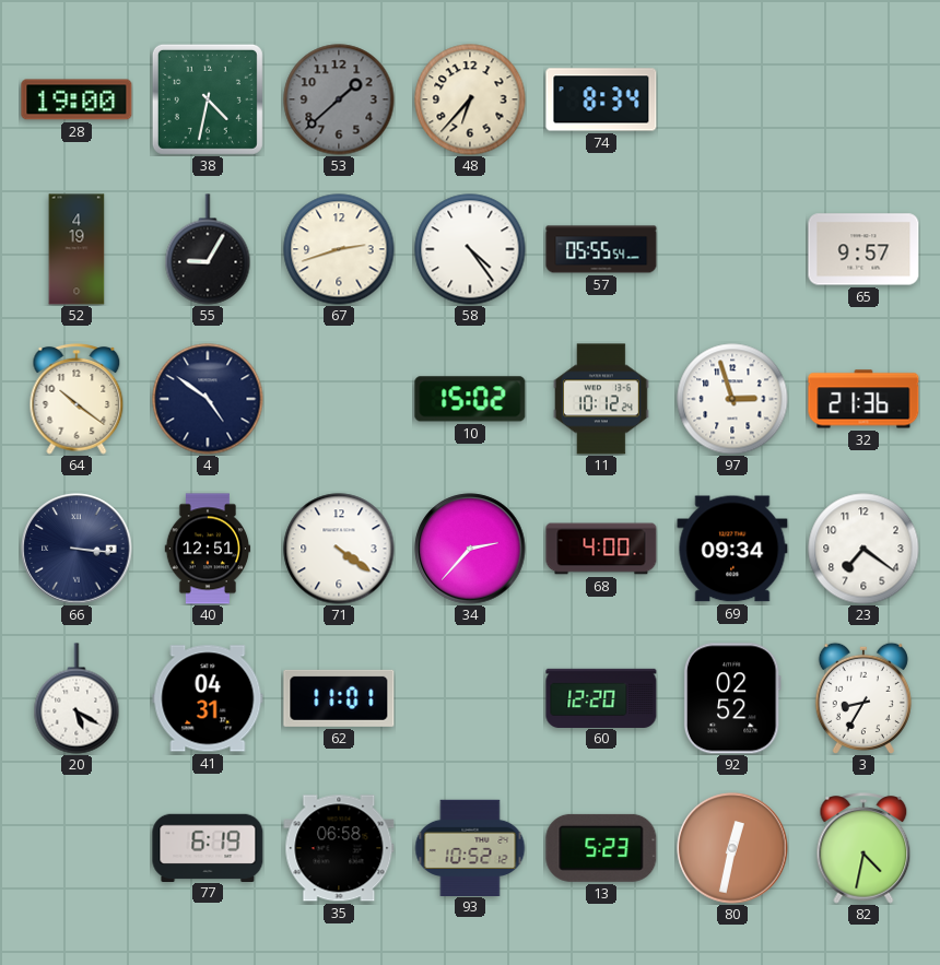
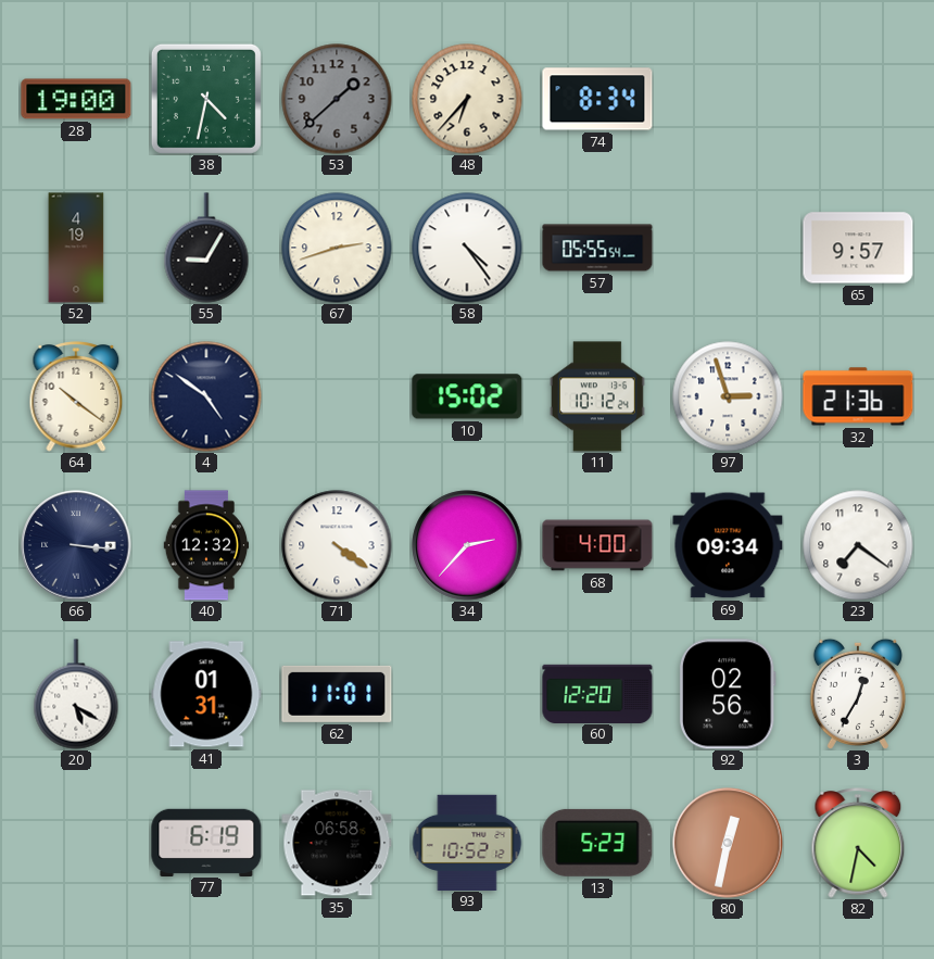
40: 12:51 -> 12:32 (206, 545)
41: 04:31 -> 01:31 (206, 694)
92: 02:52 -> 02:56 (728, 694)
3: 8:35 -> 12:35 (858, 694)
